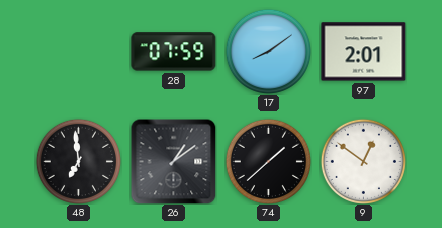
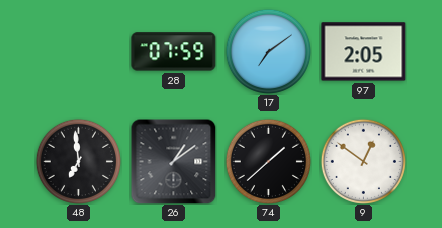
17: 8:09 -> 7:09 (268, 51)
97: 2:01 -> 2:05 (364, 52)
